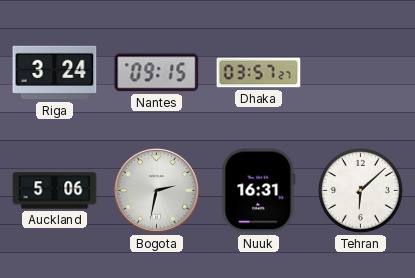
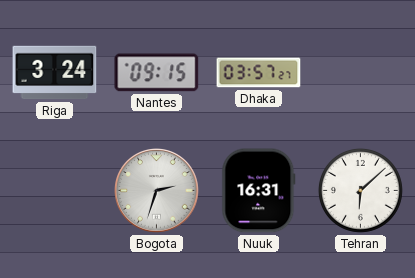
Auckland: 5:06 -> none (55, 191)
Bogota: 2:32 -> 2:33 (157, 191)
